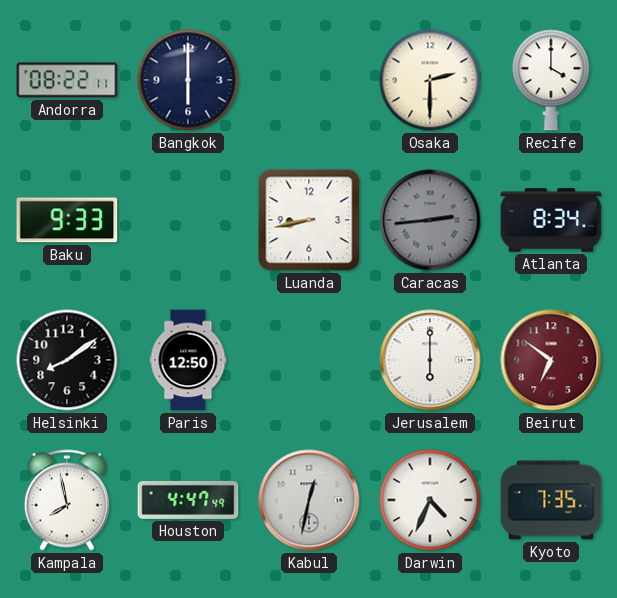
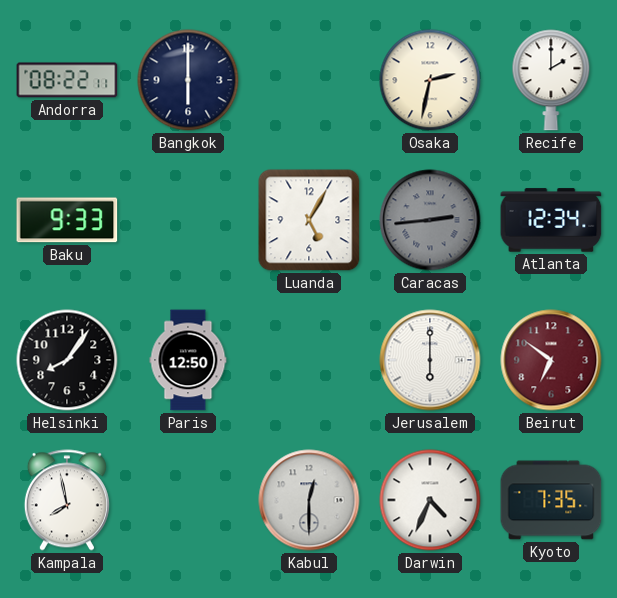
Osaka: 2:30 -> 2:32 (430, 80)
Recife: 4:00 -> 2:00 (551, 80)
Luanda: 8:43 -> 5:05 (309, 220)
Atlanta: 8:34 -> 12:34 (551, 220)
Helsinki: 8:09 -> 8:06 (67, 360)
Houston: 4:47 -> none (188, 500)
Kabul: 12:32 -> 12:30 (309, 500)
